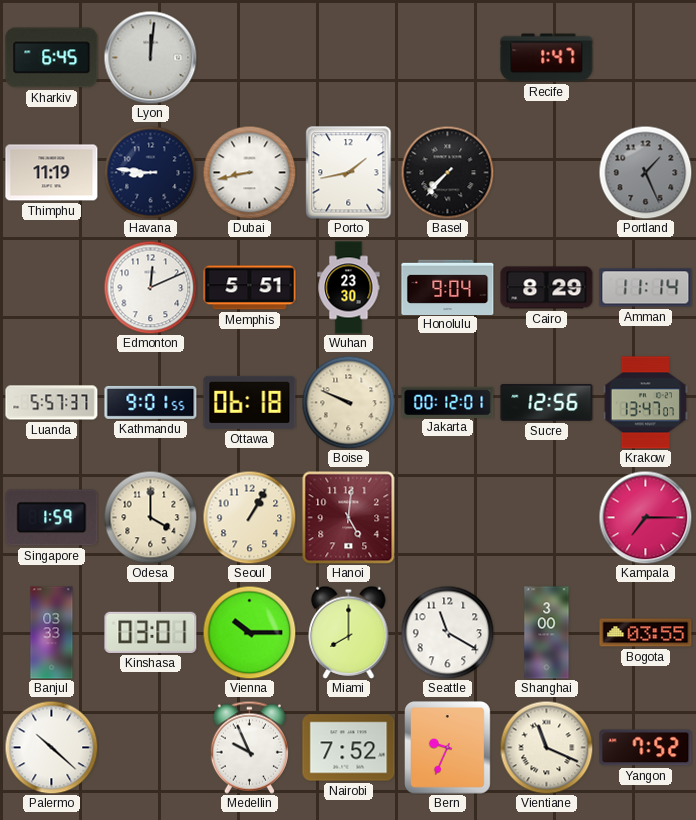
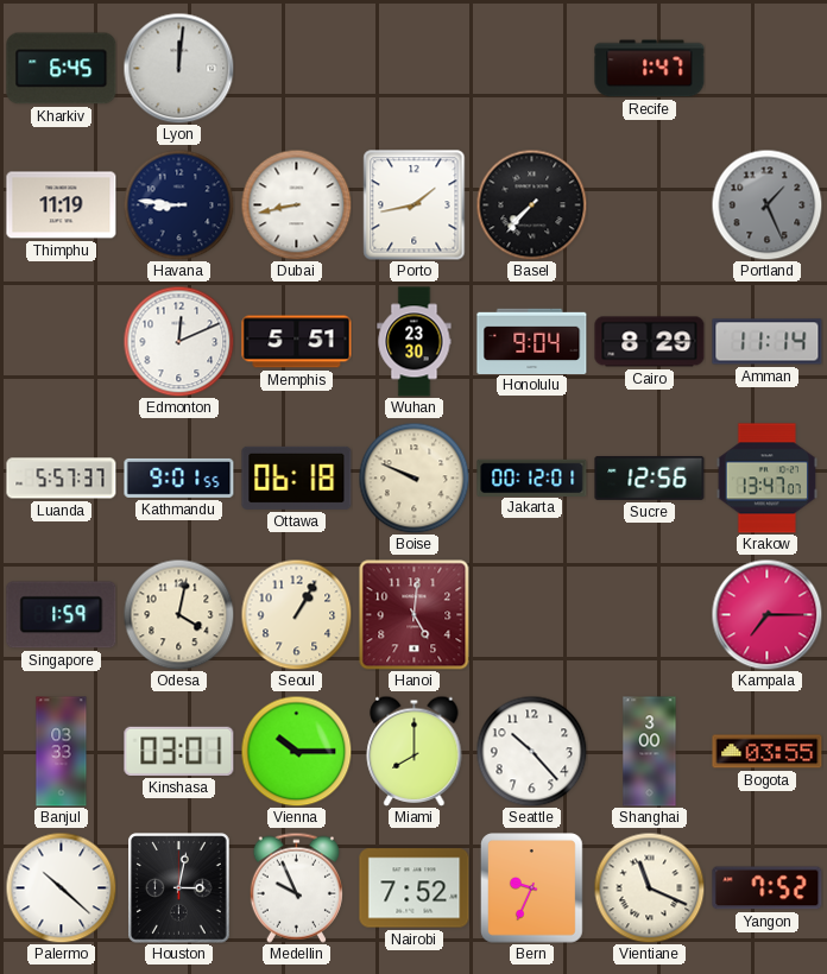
Odesa: 4:00 -> 4:02 (178, 614)
Seattle: 11:20 -> 10:23 (531, 751)
Houston: none -> 3:02 (179, 888)
